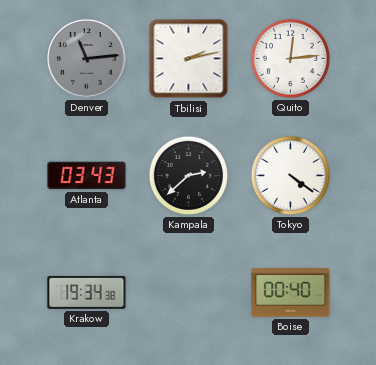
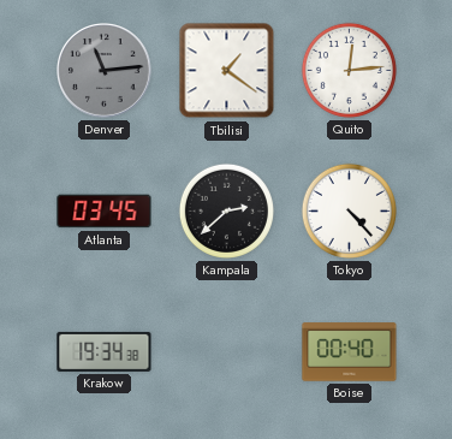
Tbilisi: 2:13 -> 1:21 (227, 71)
Atlanta: 03:43 -> 03:45 (105, 212)
Tokyo: 4:21 -> 4:23 (349, 210)
